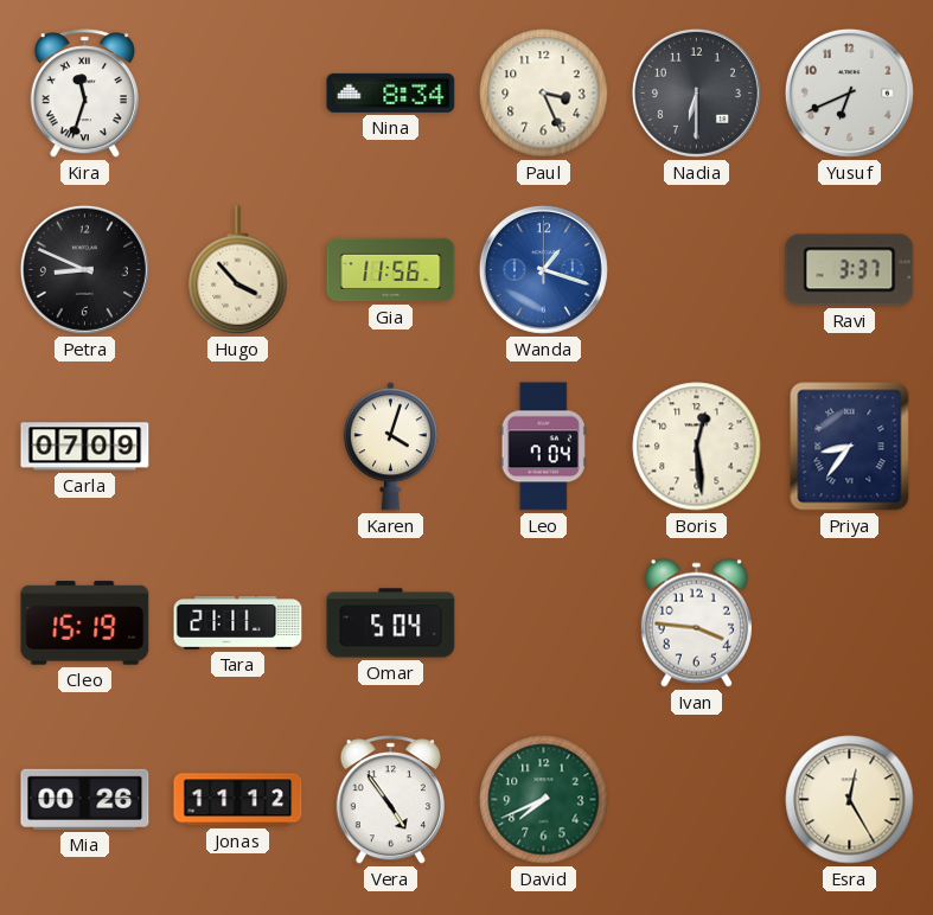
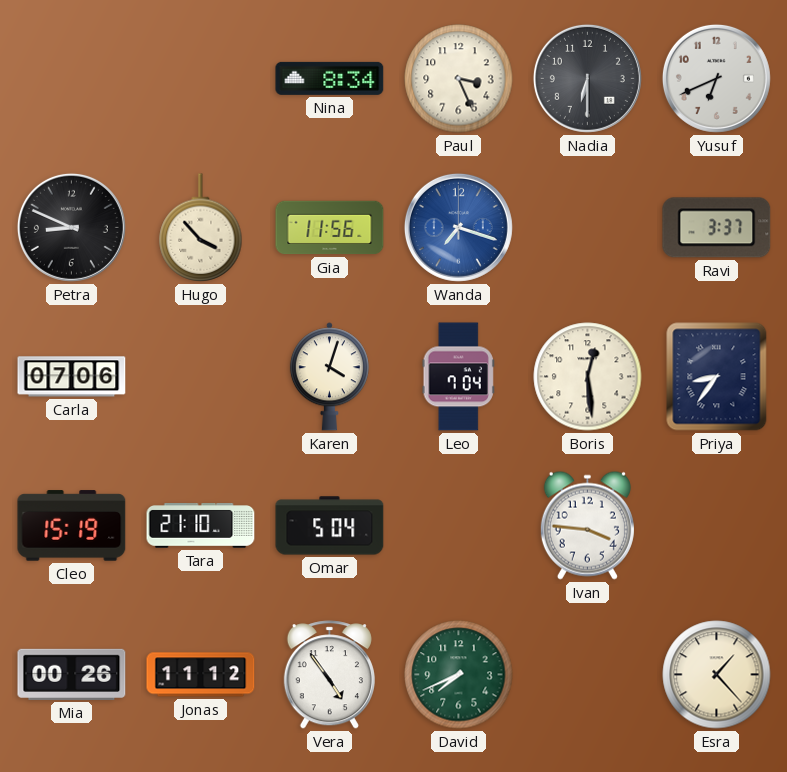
Kira: 11:33 -> none (84, 94)
Wanda: 1:18 -> 7:18 (458, 227)
Carla: 07:09 -> 07:06 (72, 377)
Tara: 21:11 -> 21:10 (201, 526)
Esra: 12:25 -> 1:23 (717, 675)
